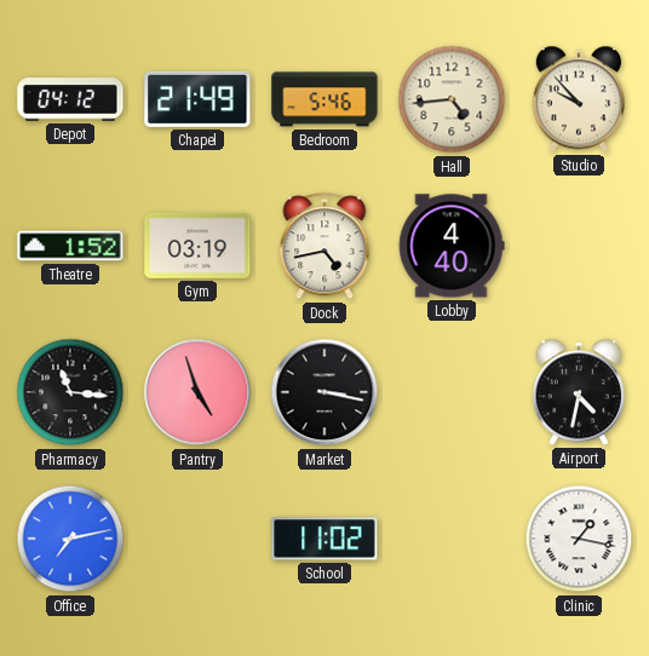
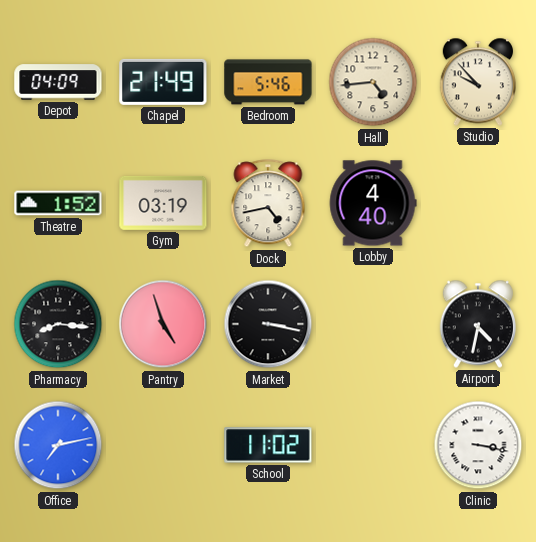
Depot: 04:12 -> 04:09 (58, 82)
Pharmacy: 11:16 -> 8:16 (58, 324)
Clinic: 1:17 -> 3:17 (478, 445)
